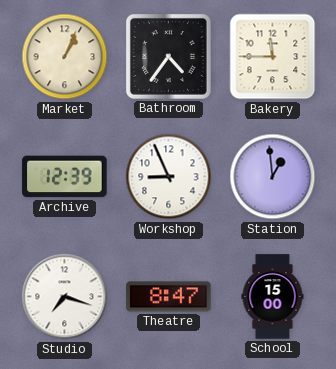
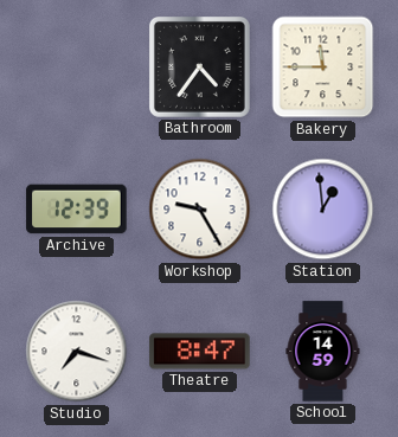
Market: 1:04 -> none (65, 57)
Workshop: 8:56 -> 9:25 (200, 210)
School: 15:00 -> 14:59 (323, 352)
